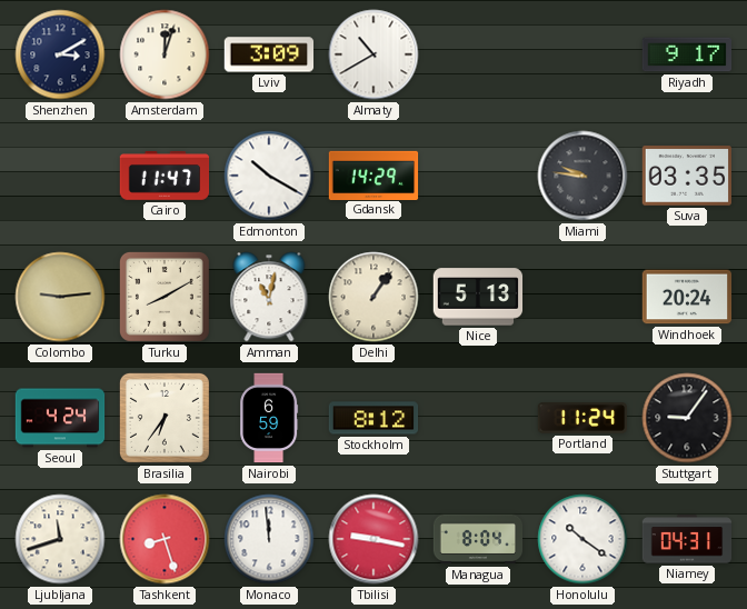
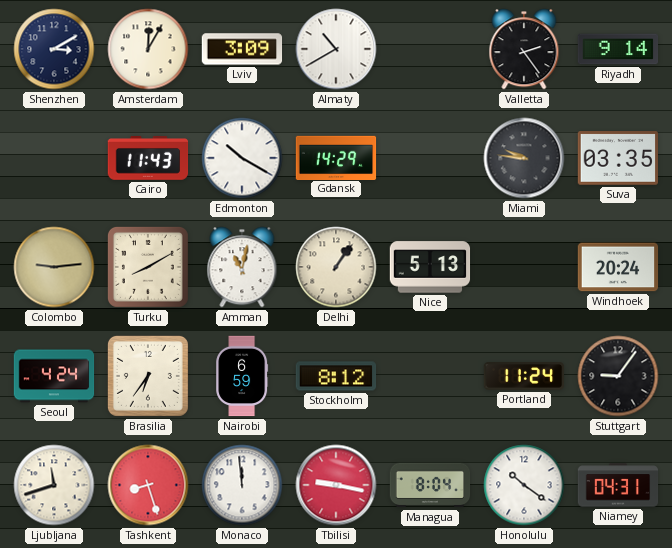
Amsterdam: 12:03 -> 12:05 (148, 49)
Valletta: none -> 2:24 (524, 49)
Riyadh: 9:17 -> 9:14 (618, 49)
Cairo: 11:47 -> 11:43 (148, 159)
